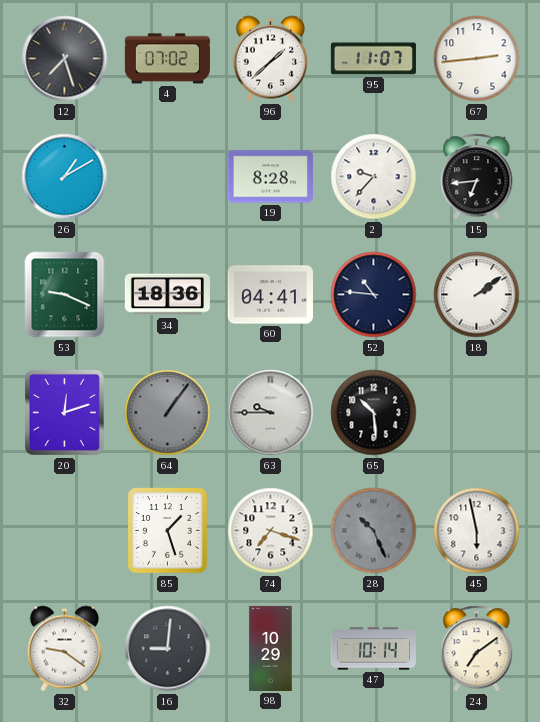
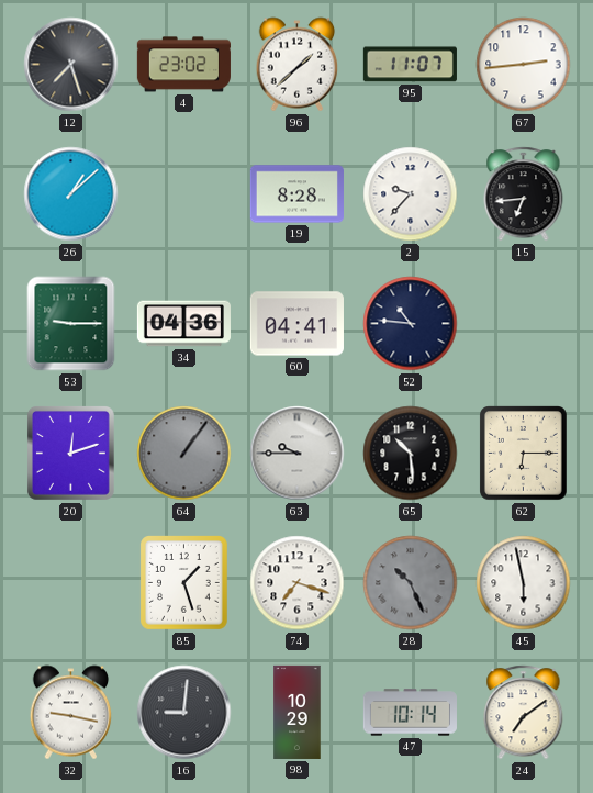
4: 07:02 -> 23:02 (183, 65)
26: 1:10 -> 1:08 (71, 194)
53: 9:19 -> 9:15 (71, 324)
34: 18:36 -> 04:36 (183, 324)
18: 2:09 -> none (477, 295)
62: none -> 6:15 (524, 454)
32: 9:21 -> 9:17 (71, 713)
